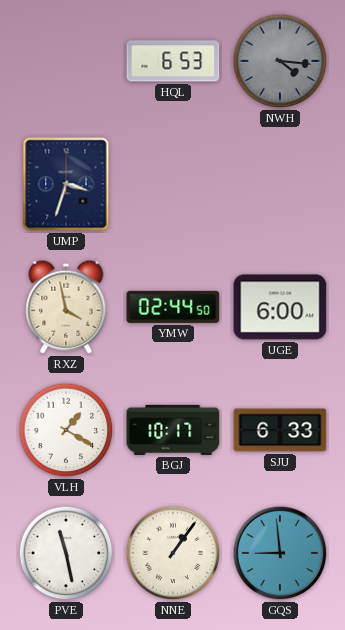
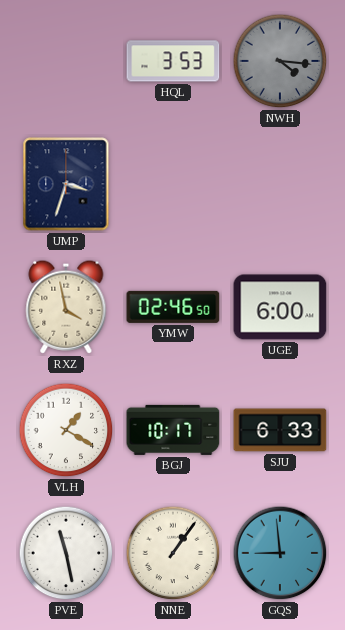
HQL: 6:53 -> 3:53 (173, 61)
YMW: 02:44 -> 02:46 (173, 307)
